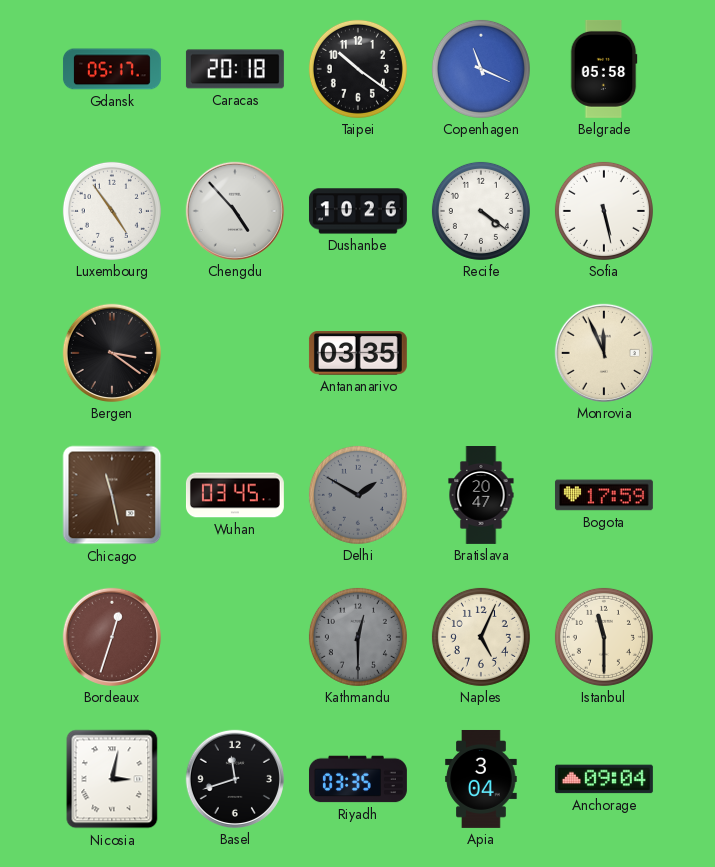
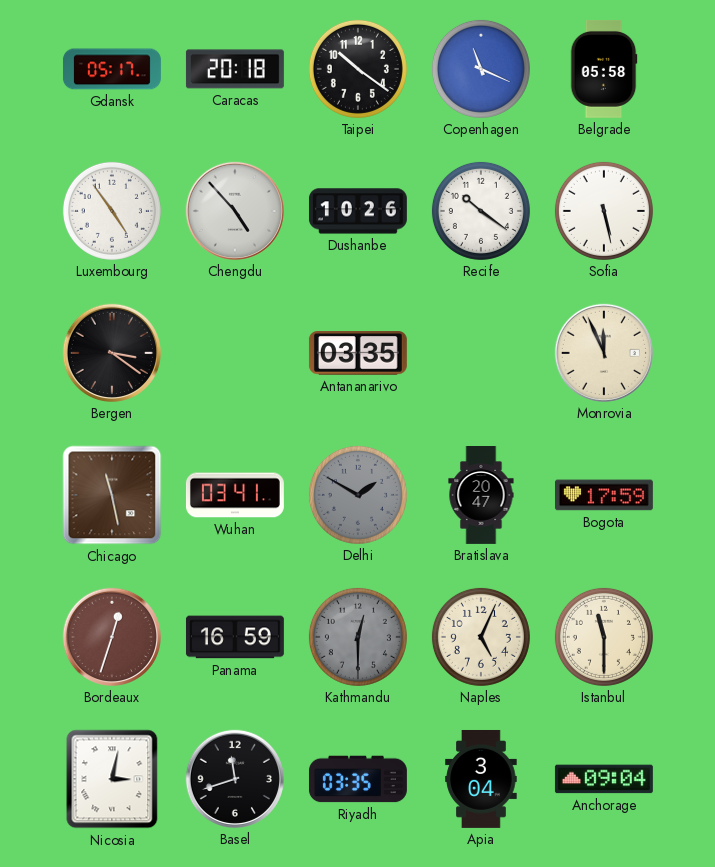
Recife: 4:21 -> 10:21 (481, 211)
Wuhan: 03:45 -> 03:41 (235, 495)
Panama: none -> 16:59 (235, 637)
